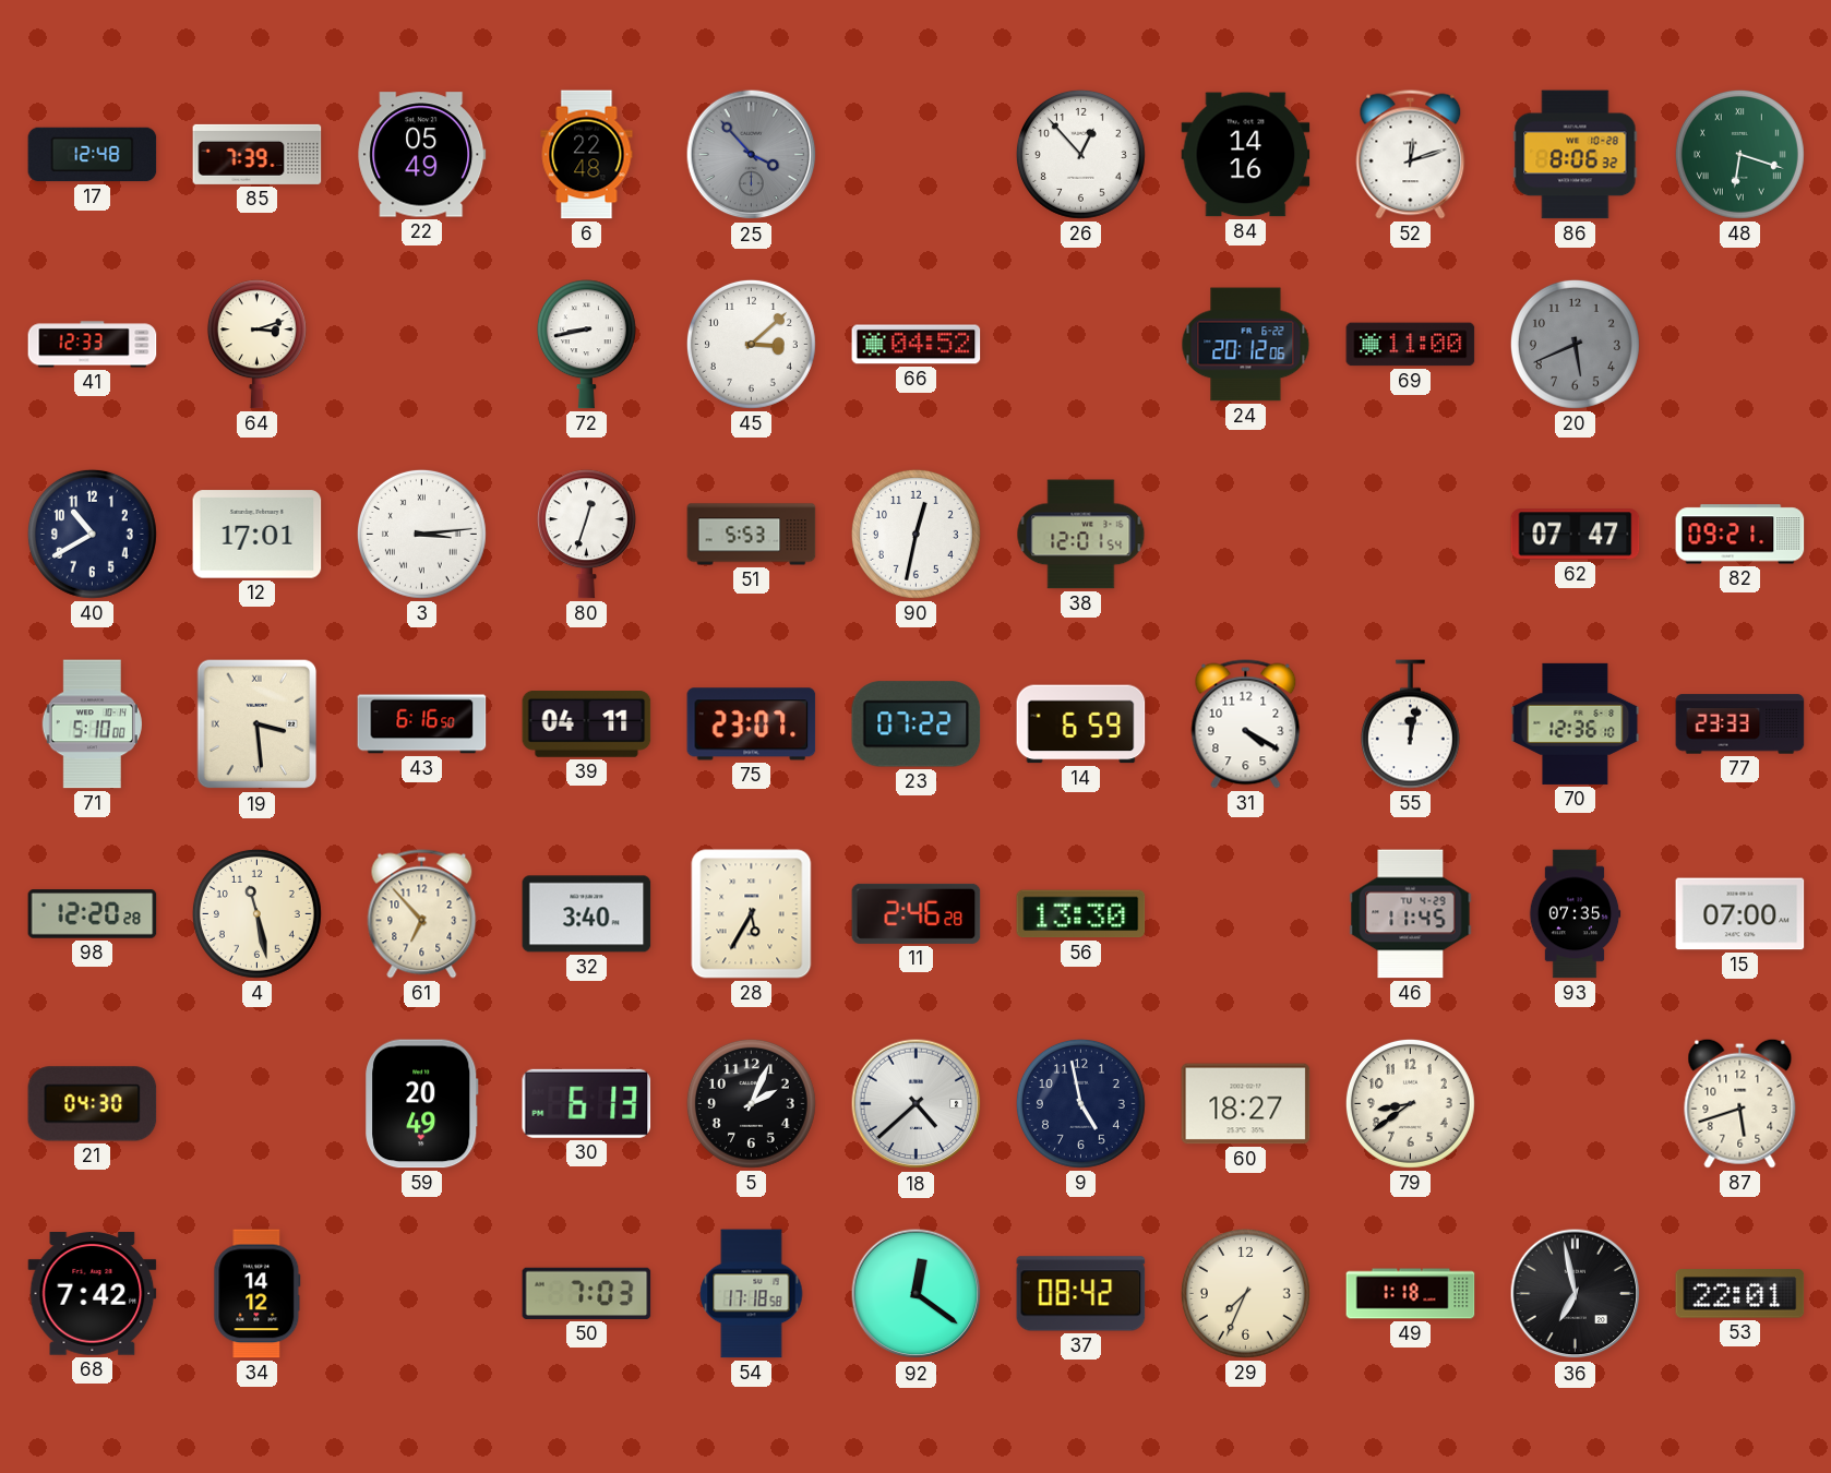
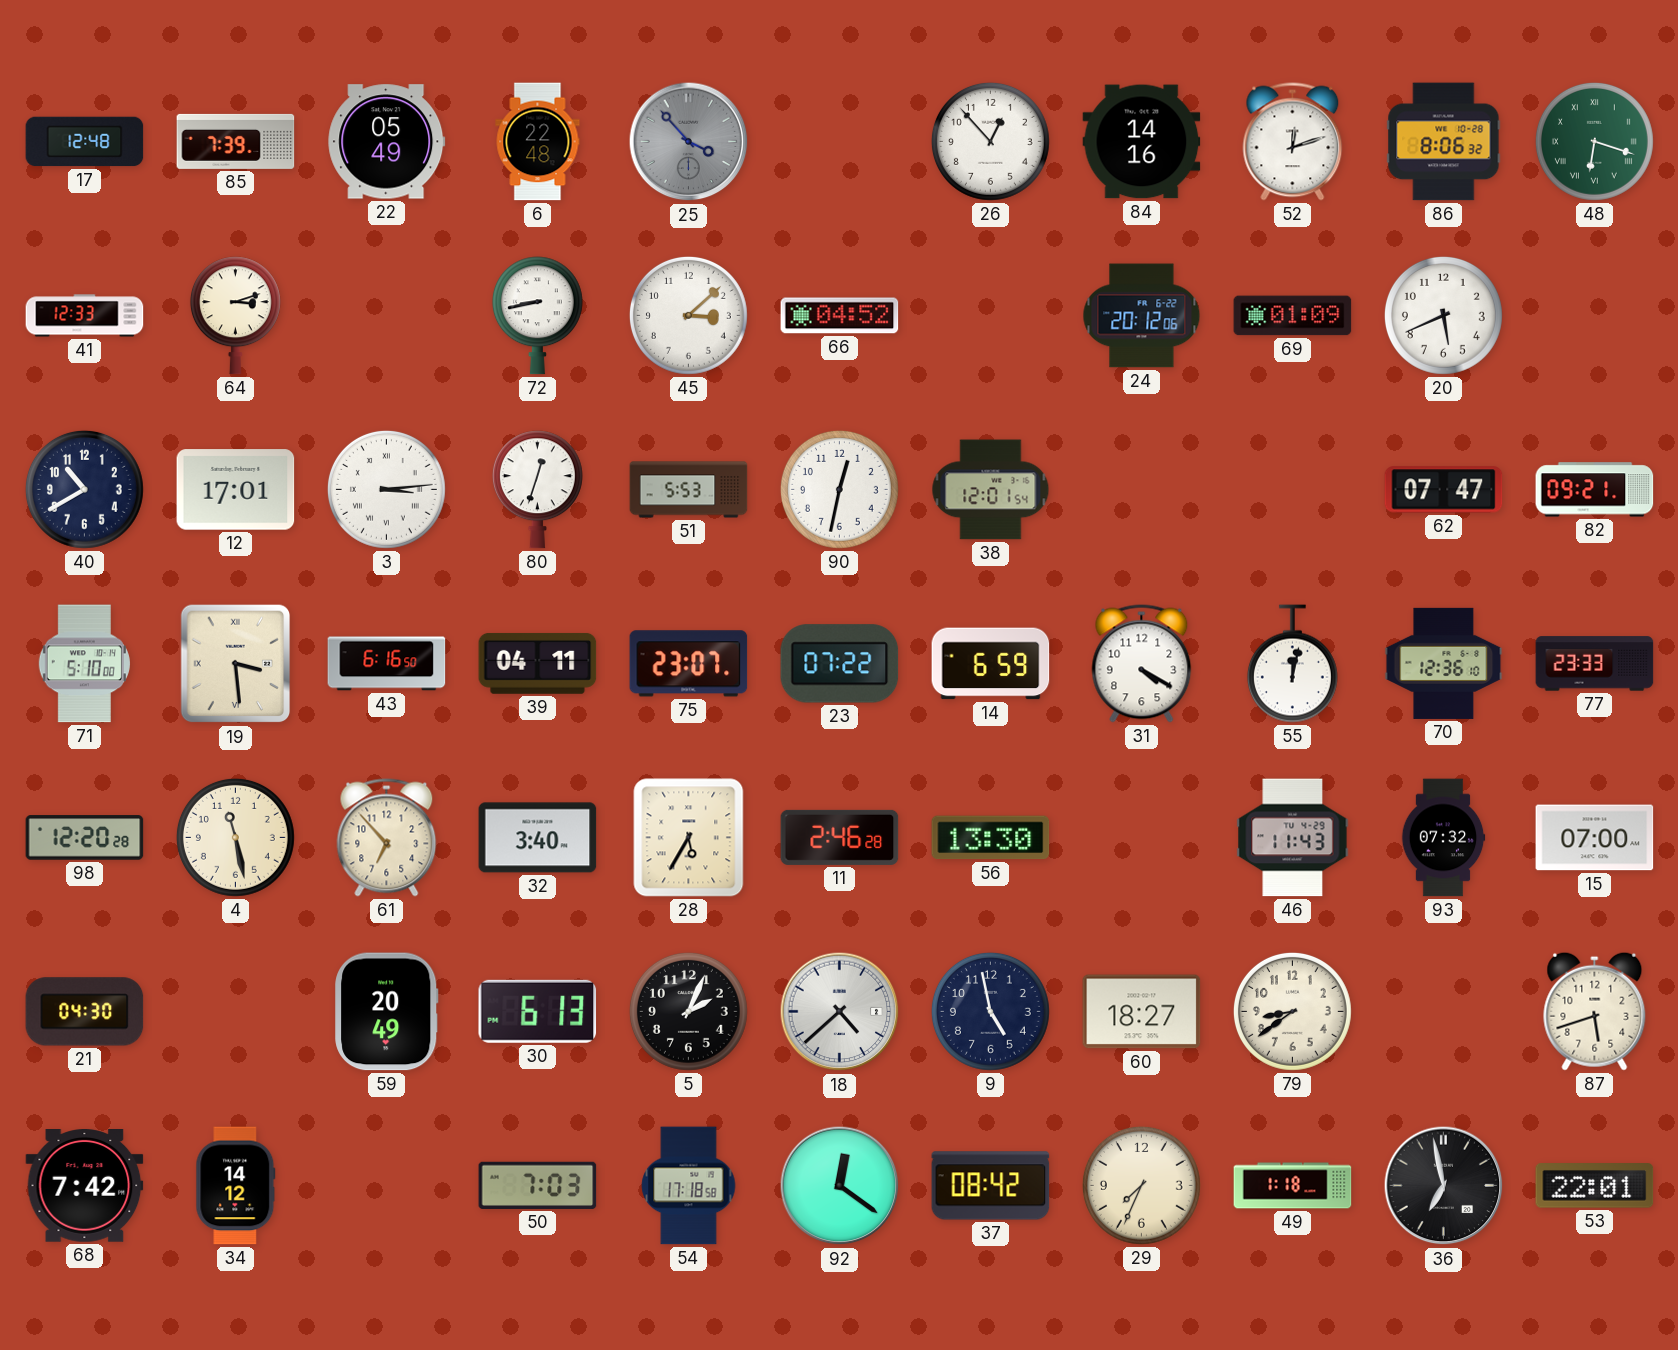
69: 11:00 -> 01:09 (1293, 316)
20 dial: grey -> white (1443, 315)
46: 11:45 -> 11:43 (1293, 838)
93: 07:35 -> 07:32 (1443, 838)
